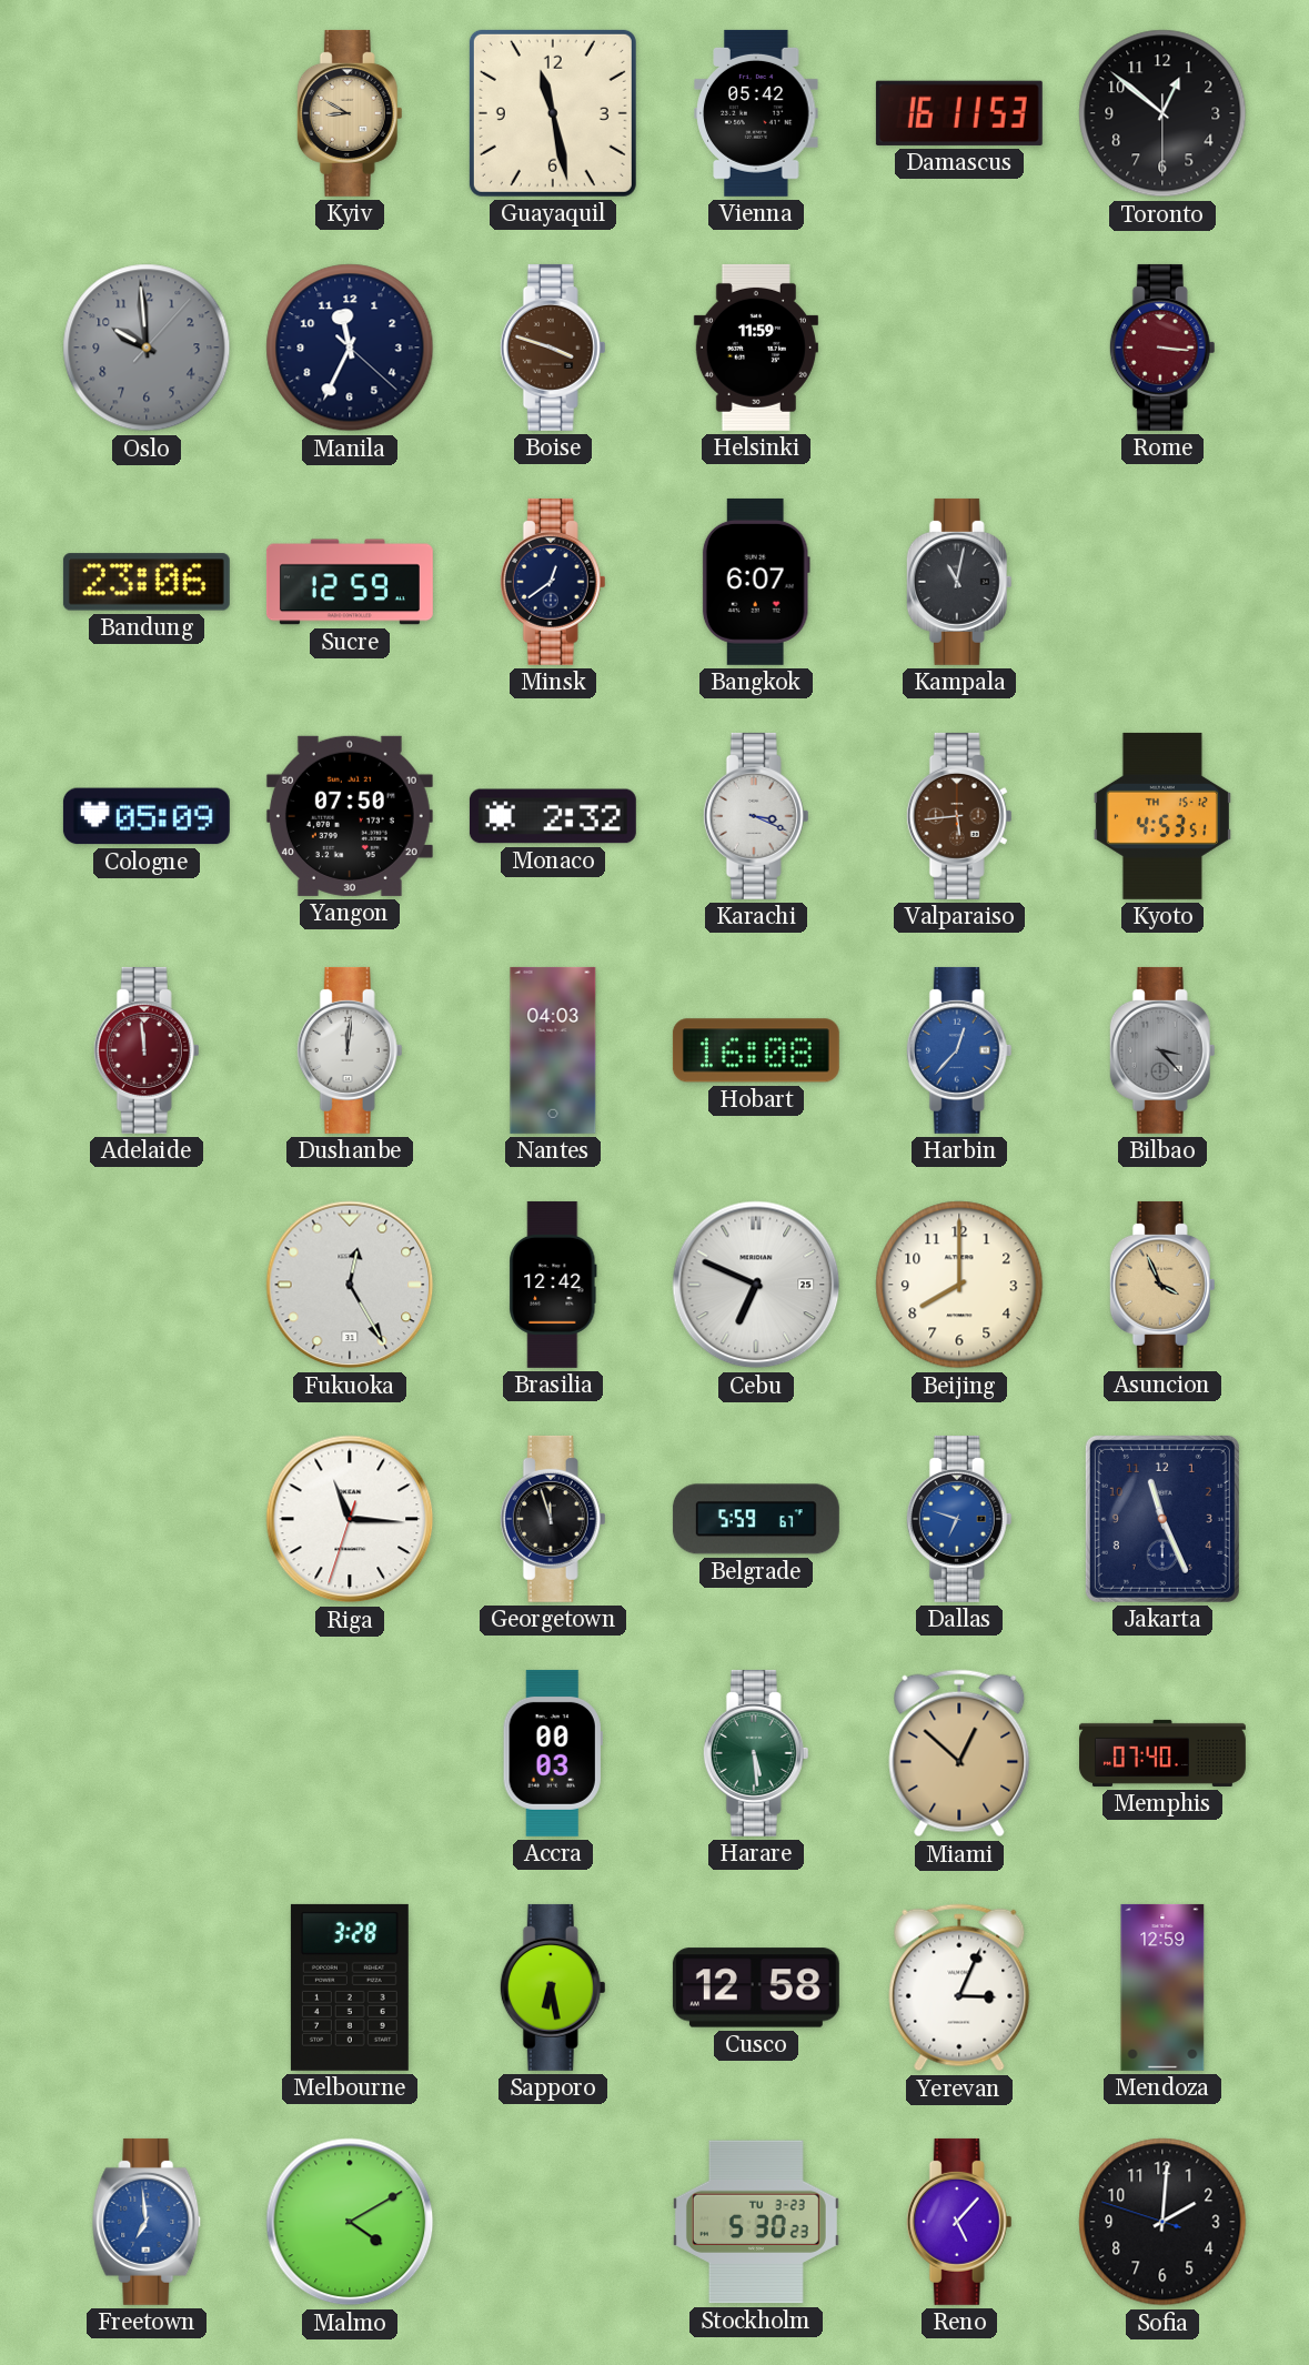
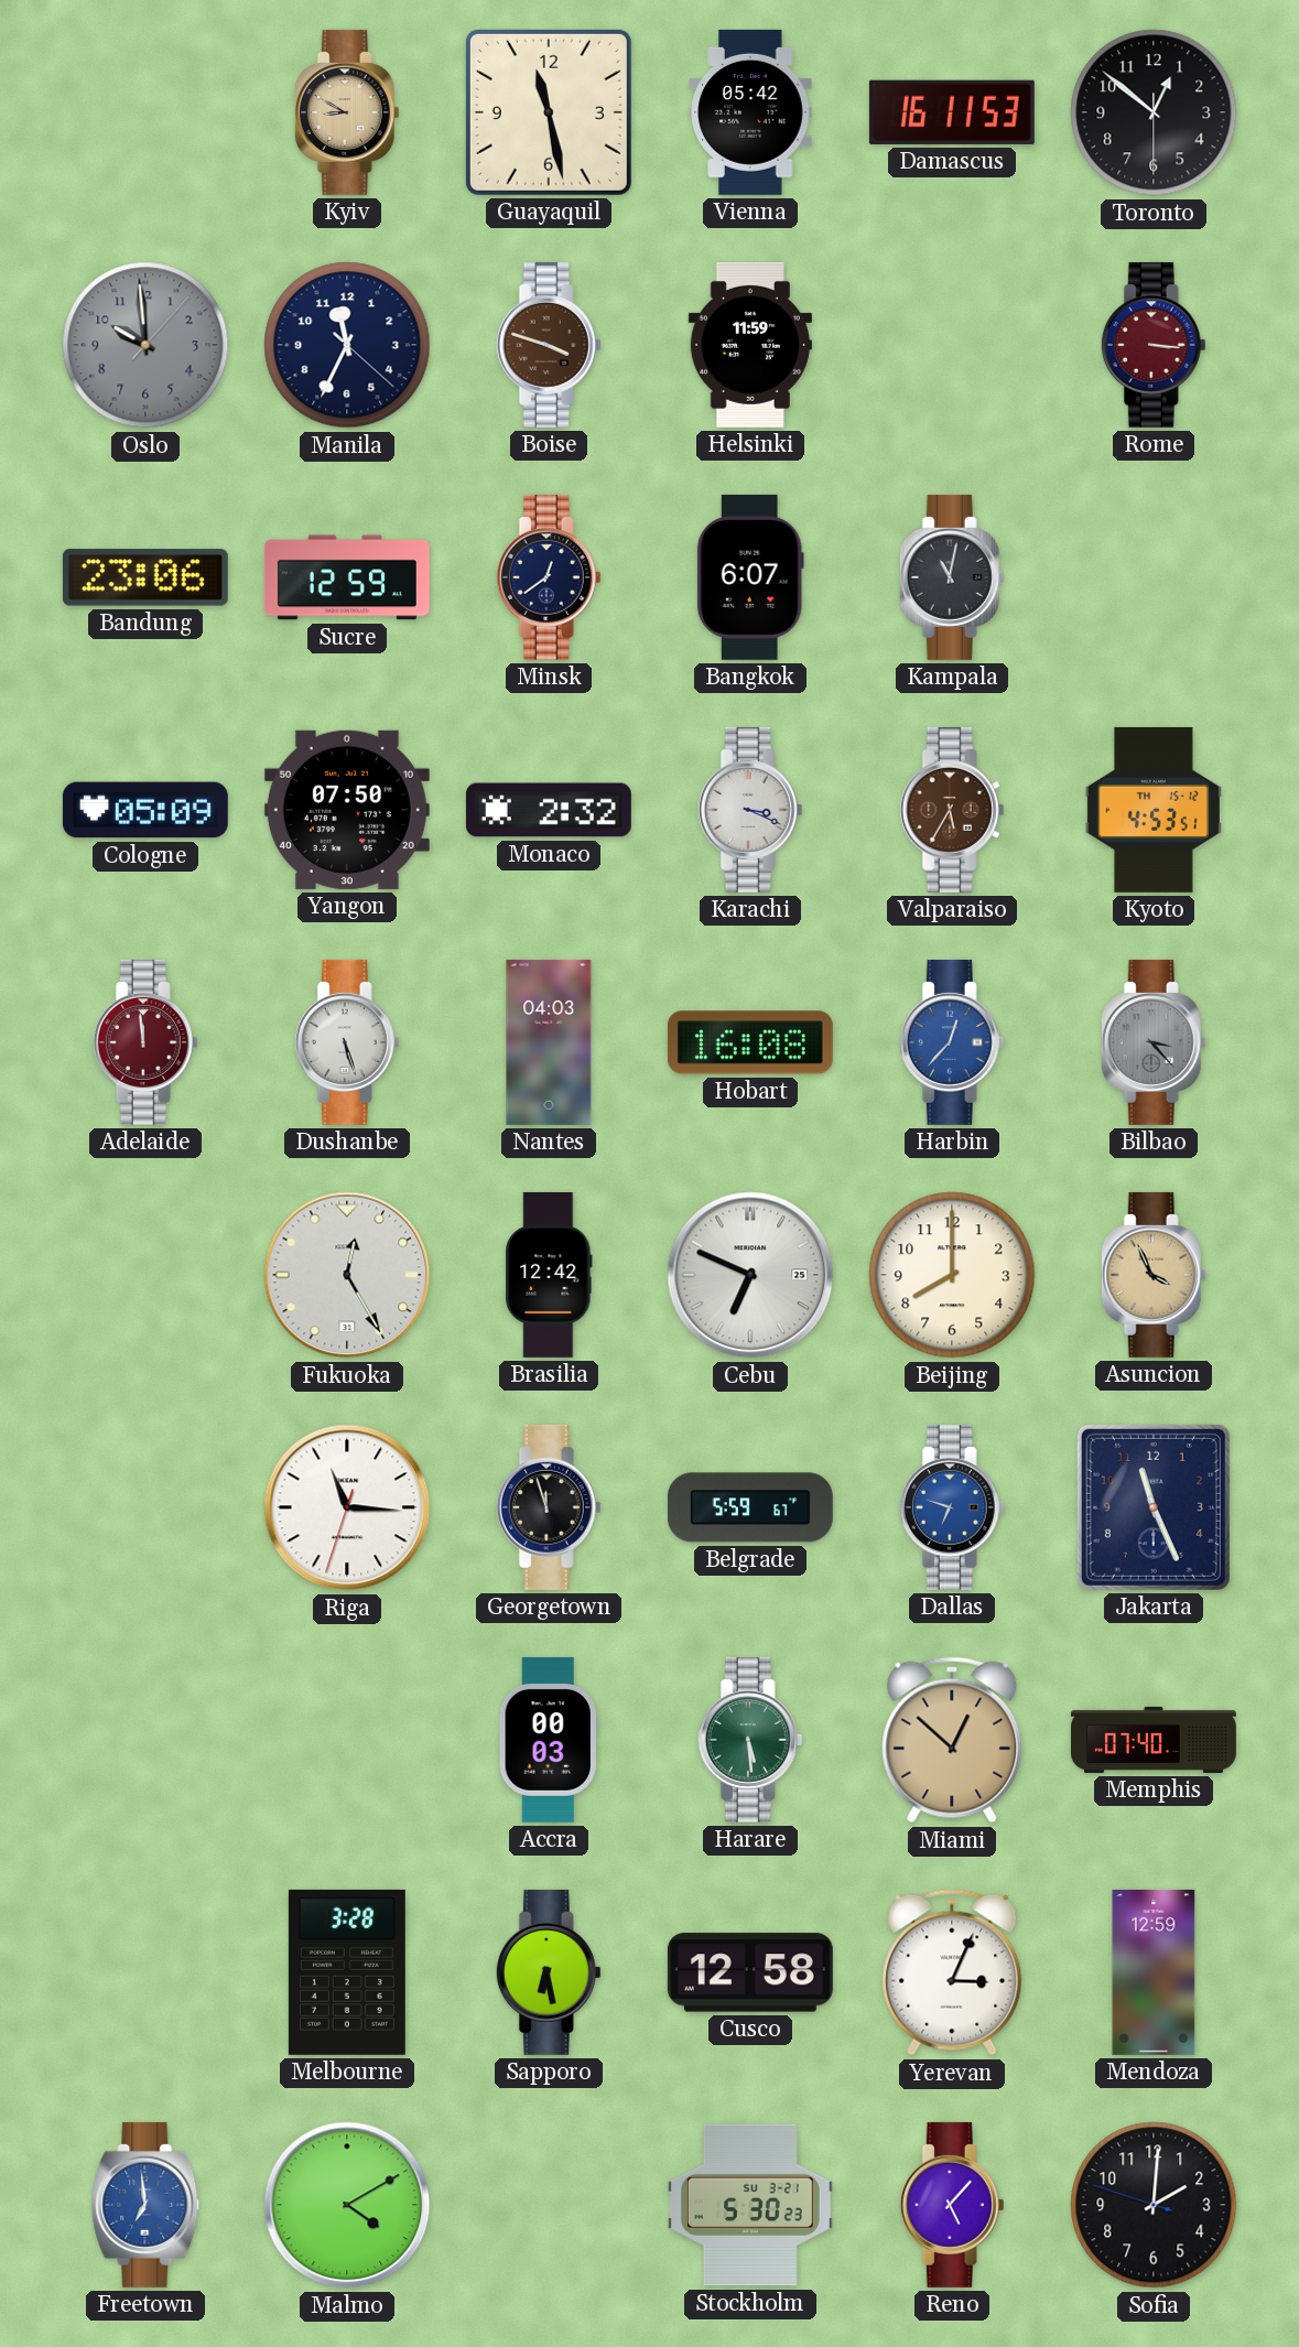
Valparaiso: 5:44 -> 5:35 (952, 810)
Dushanbe: 12:01 -> 5:27 (347, 1042)
Stockholm date: TU 3-23 -> SU 3-21 (750, 2205)
